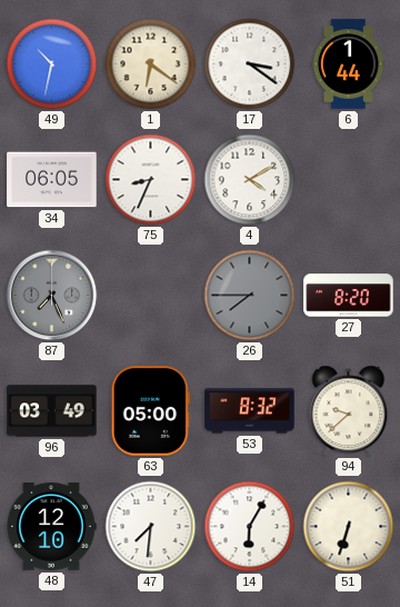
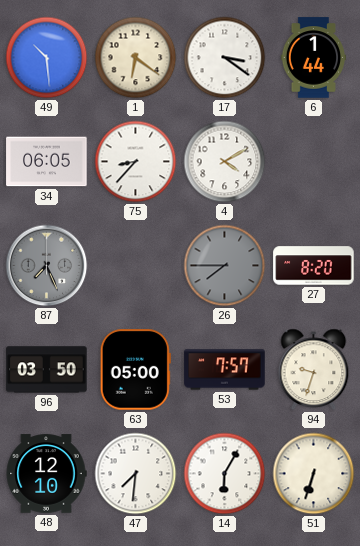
49: 10:32 -> 10:29 (47, 58)
75: 8:34 -> 8:37 (136, 162)
96: 03:49 -> 03:50 (47, 370)
53: 8:32 -> 7:57 (225, 370)
94: 9:38 -> 9:33 (314, 370)
